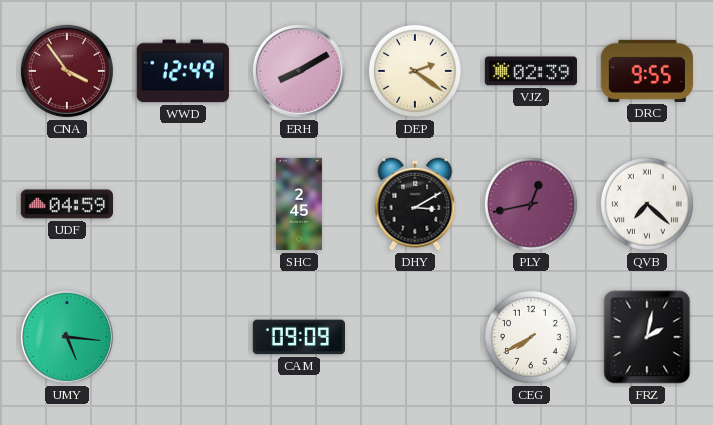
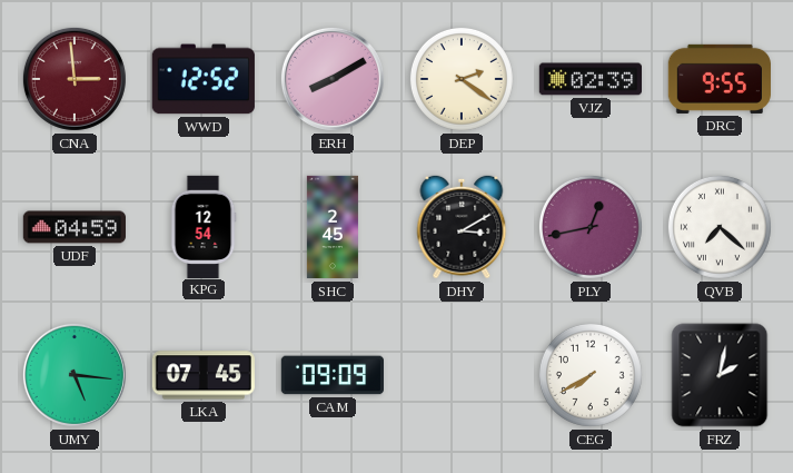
CNA: 3:54 -> 2:59 (75, 79)
WWD: 12:49 -> 12:52 (204, 79)
KPG: none -> 12:54 (204, 226)
LKA: none -> 07:45 (202, 375)
